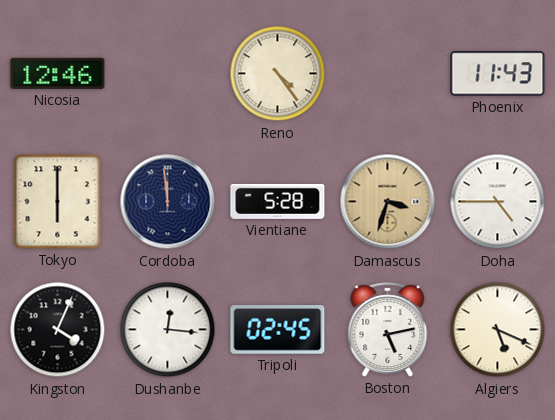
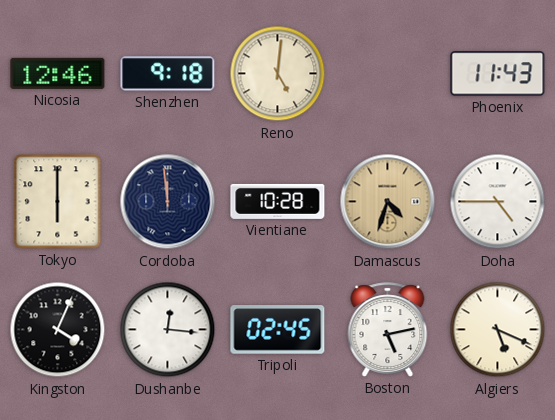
Shenzhen: none -> 9:18 (168, 74)
Reno: 4:24 -> 5:01 (278, 74)
Vientiane: 5:28 -> 10:28 (278, 201)
Damascus: 3:33 -> 4:33 (388, 202)
